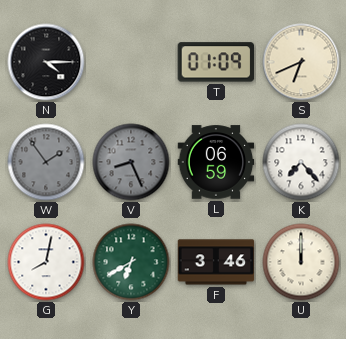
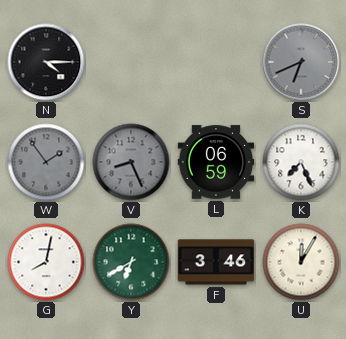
T: 01:09 -> none (216, 62)
S dial: cream -> grey (301, 62)
K: 7:23 -> 7:26 (301, 162)
U: 12:00 -> 12:05 (301, 262)
